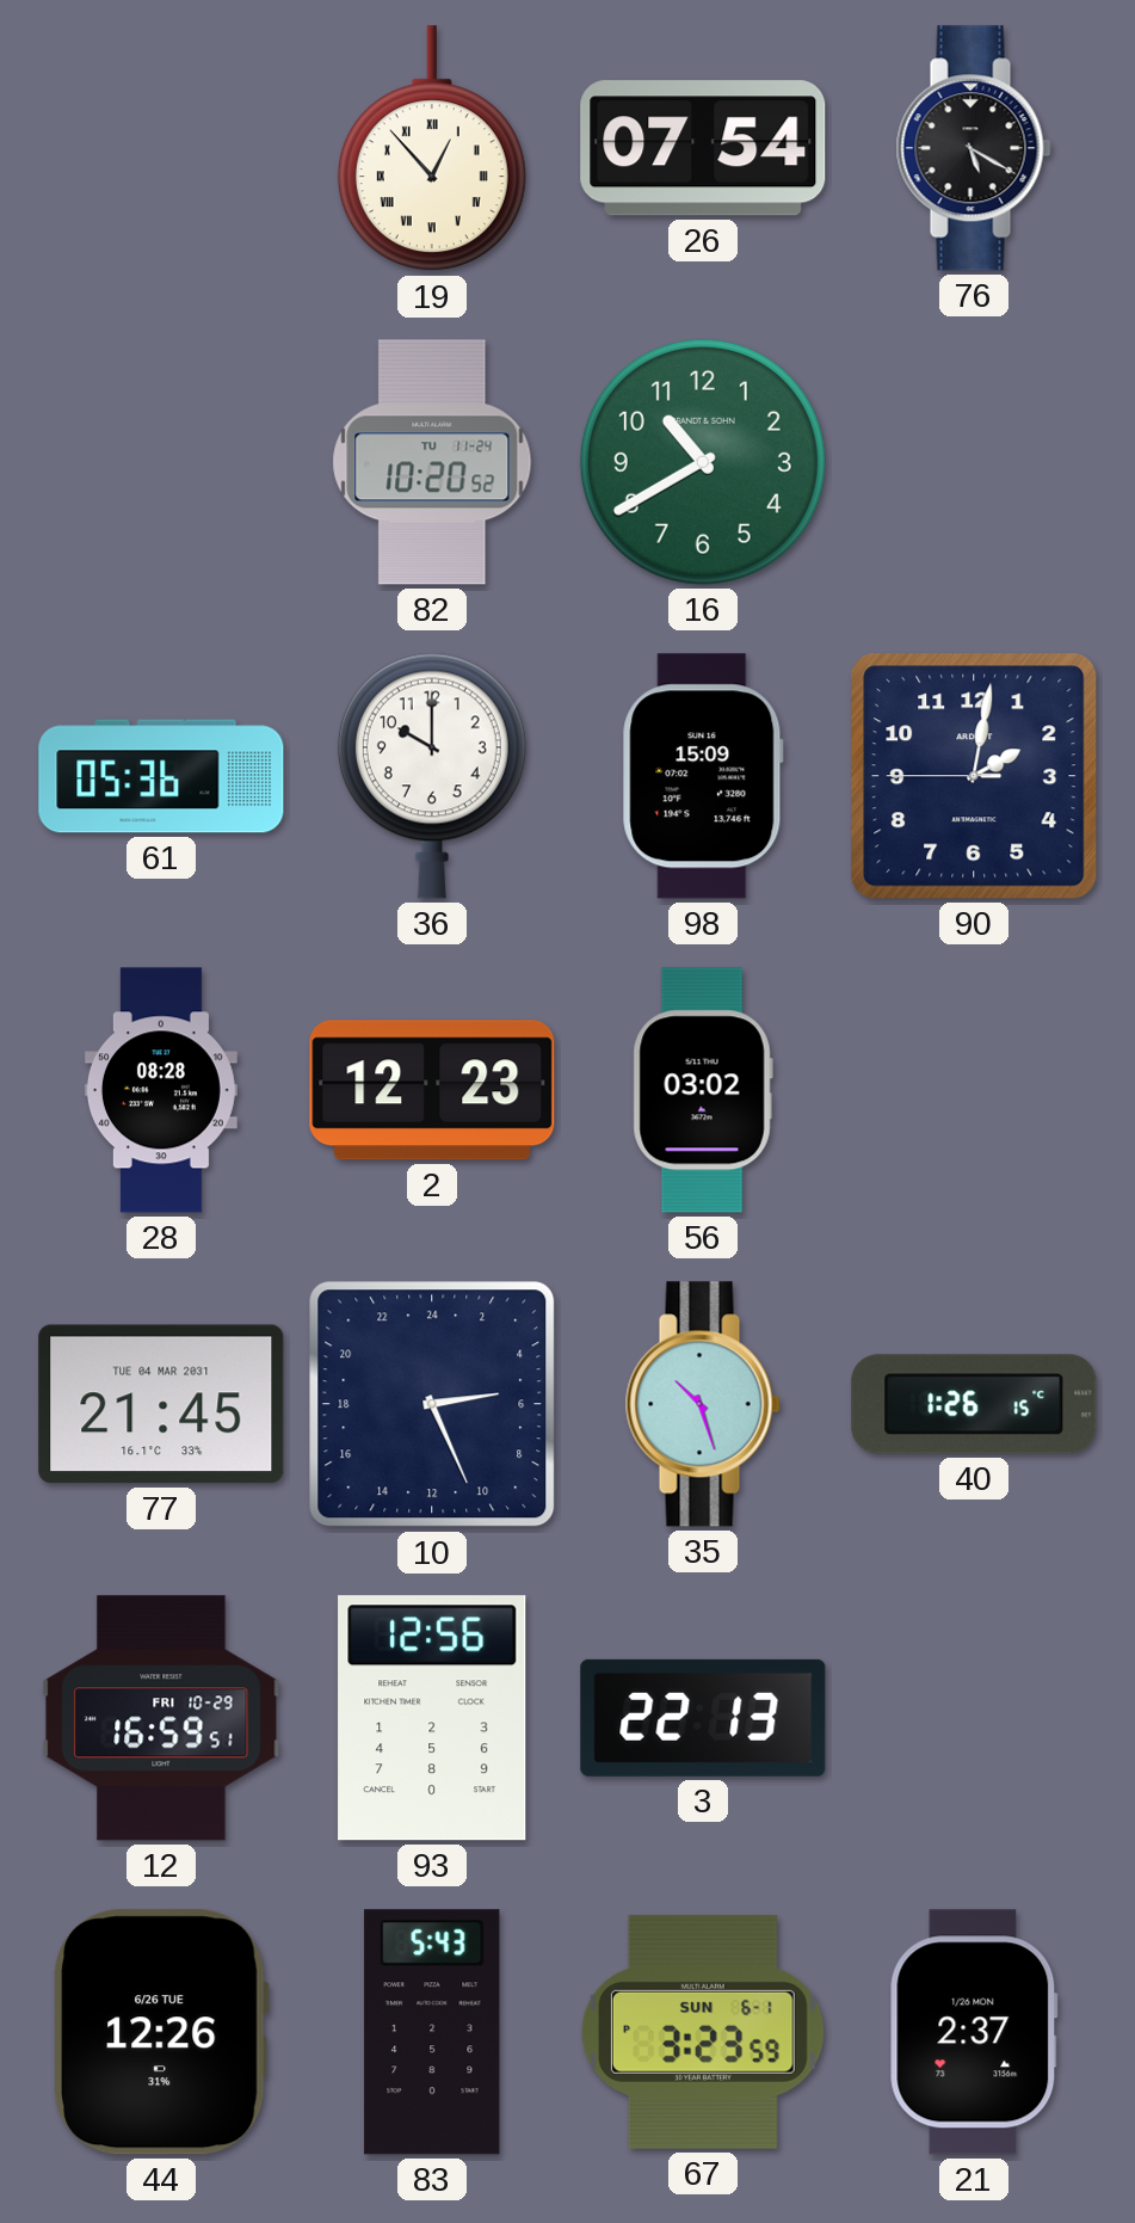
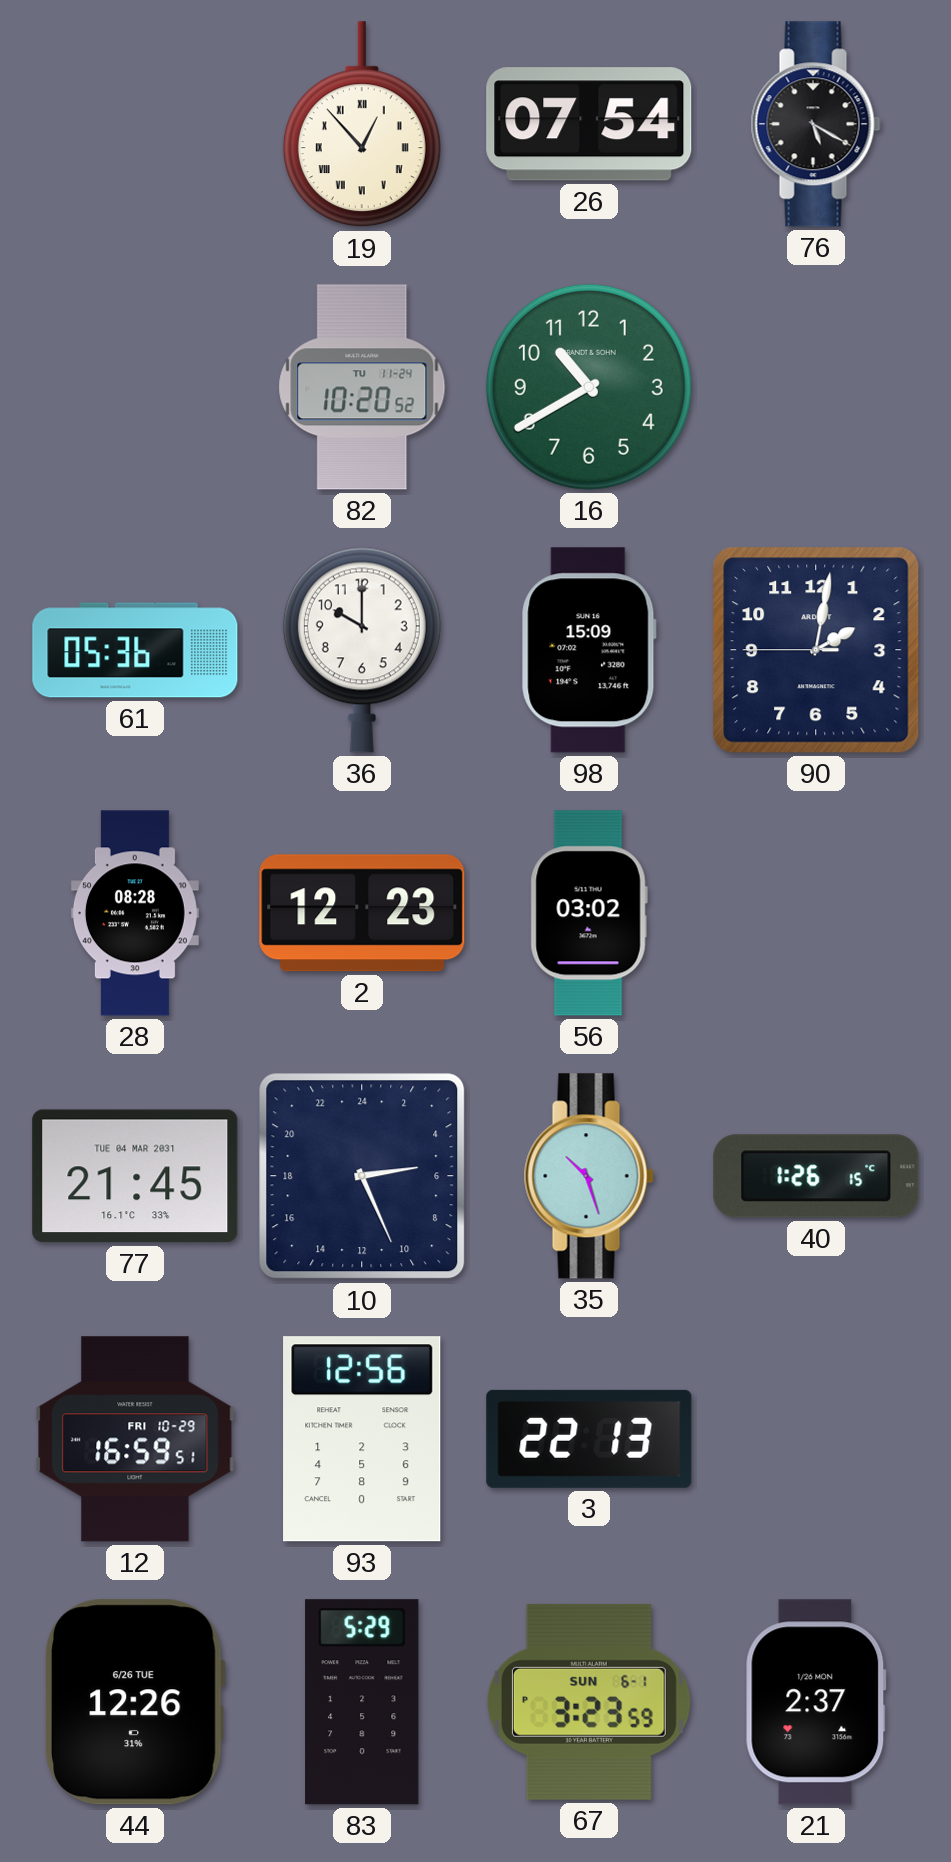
83: 5:43 -> 5:29 (362, 1702)
